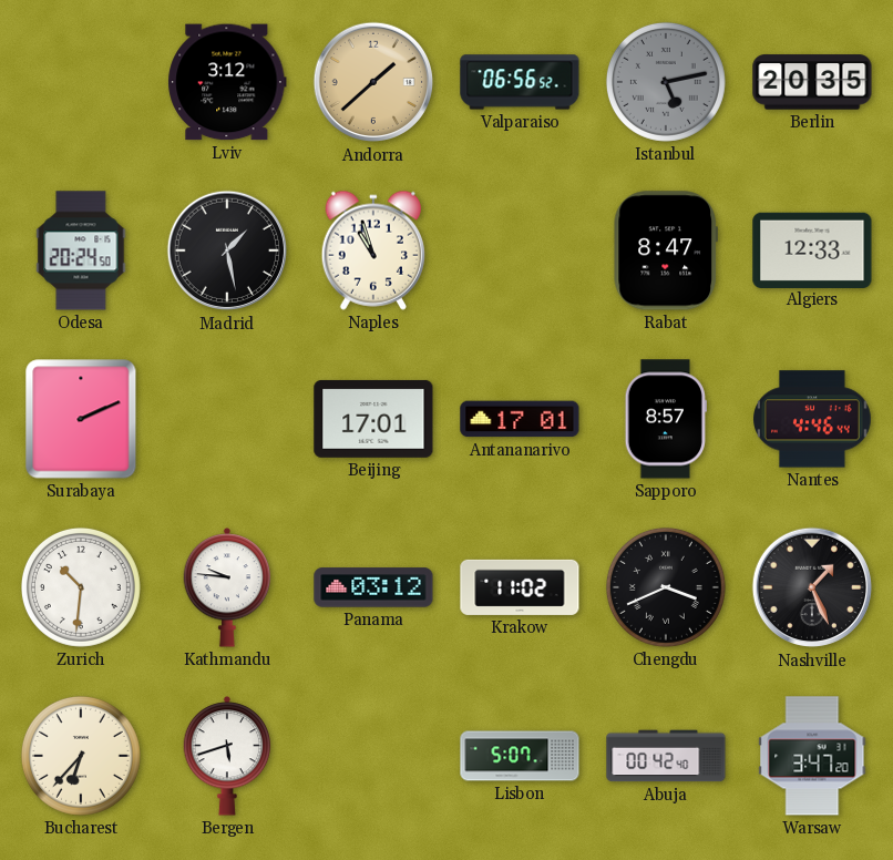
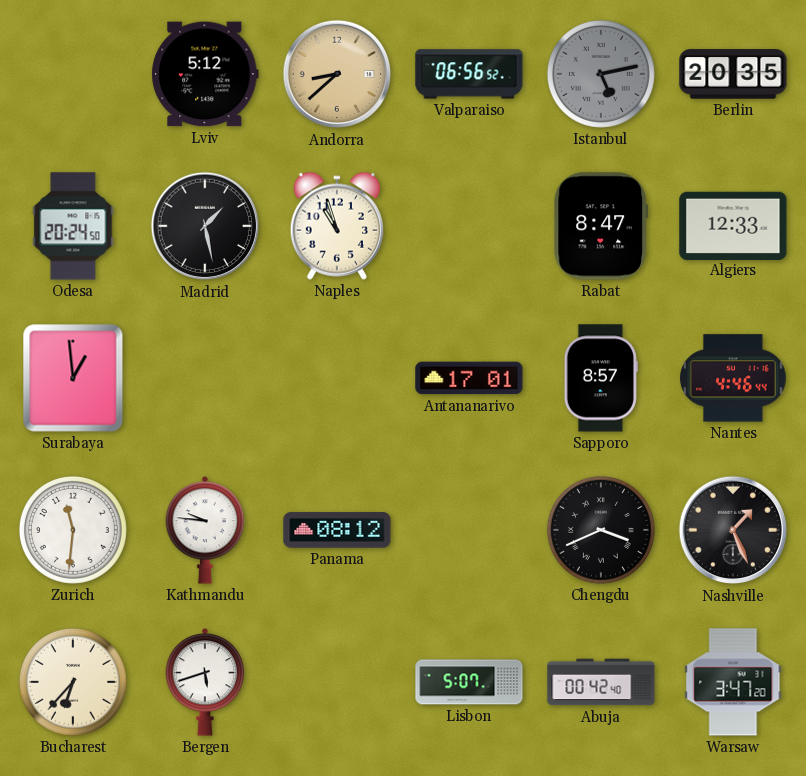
Lviv: 3:12 -> 5:12 (205, 74)
Andorra: 1:38 -> 8:38 (337, 74)
Surabaya: 2:11 -> 12:59 (73, 378)
Beijing: 17:01 -> none (373, 419)
Zurich: 10:31 -> 11:31 (73, 530)
Panama: 03:12 -> 08:12 (337, 530)
Krakow: 11:02 -> none (520, 587)
